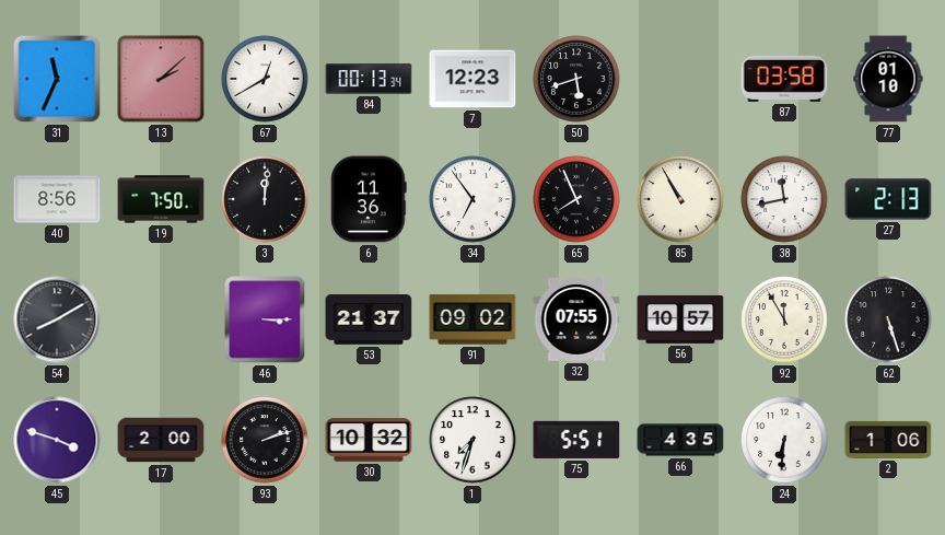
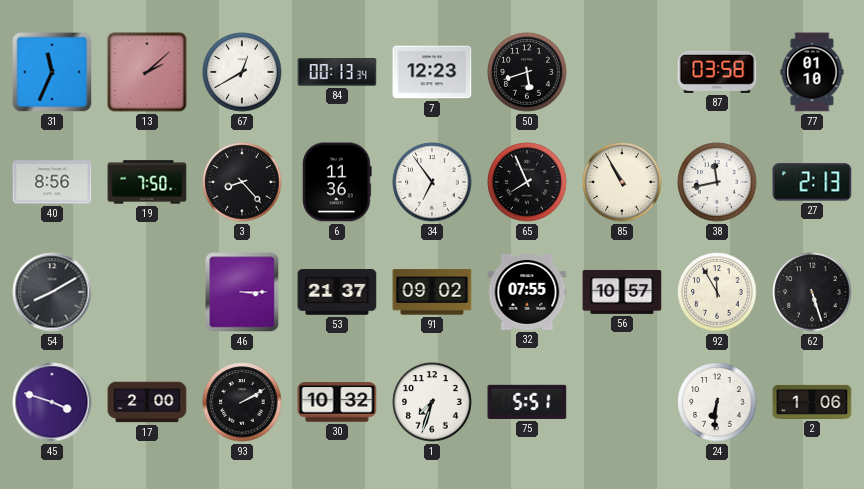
3: 12:01 -> 8:23 (242, 182)
93: 2:12 -> 2:10 (242, 402)
66: 4:35 -> none (680, 440)
